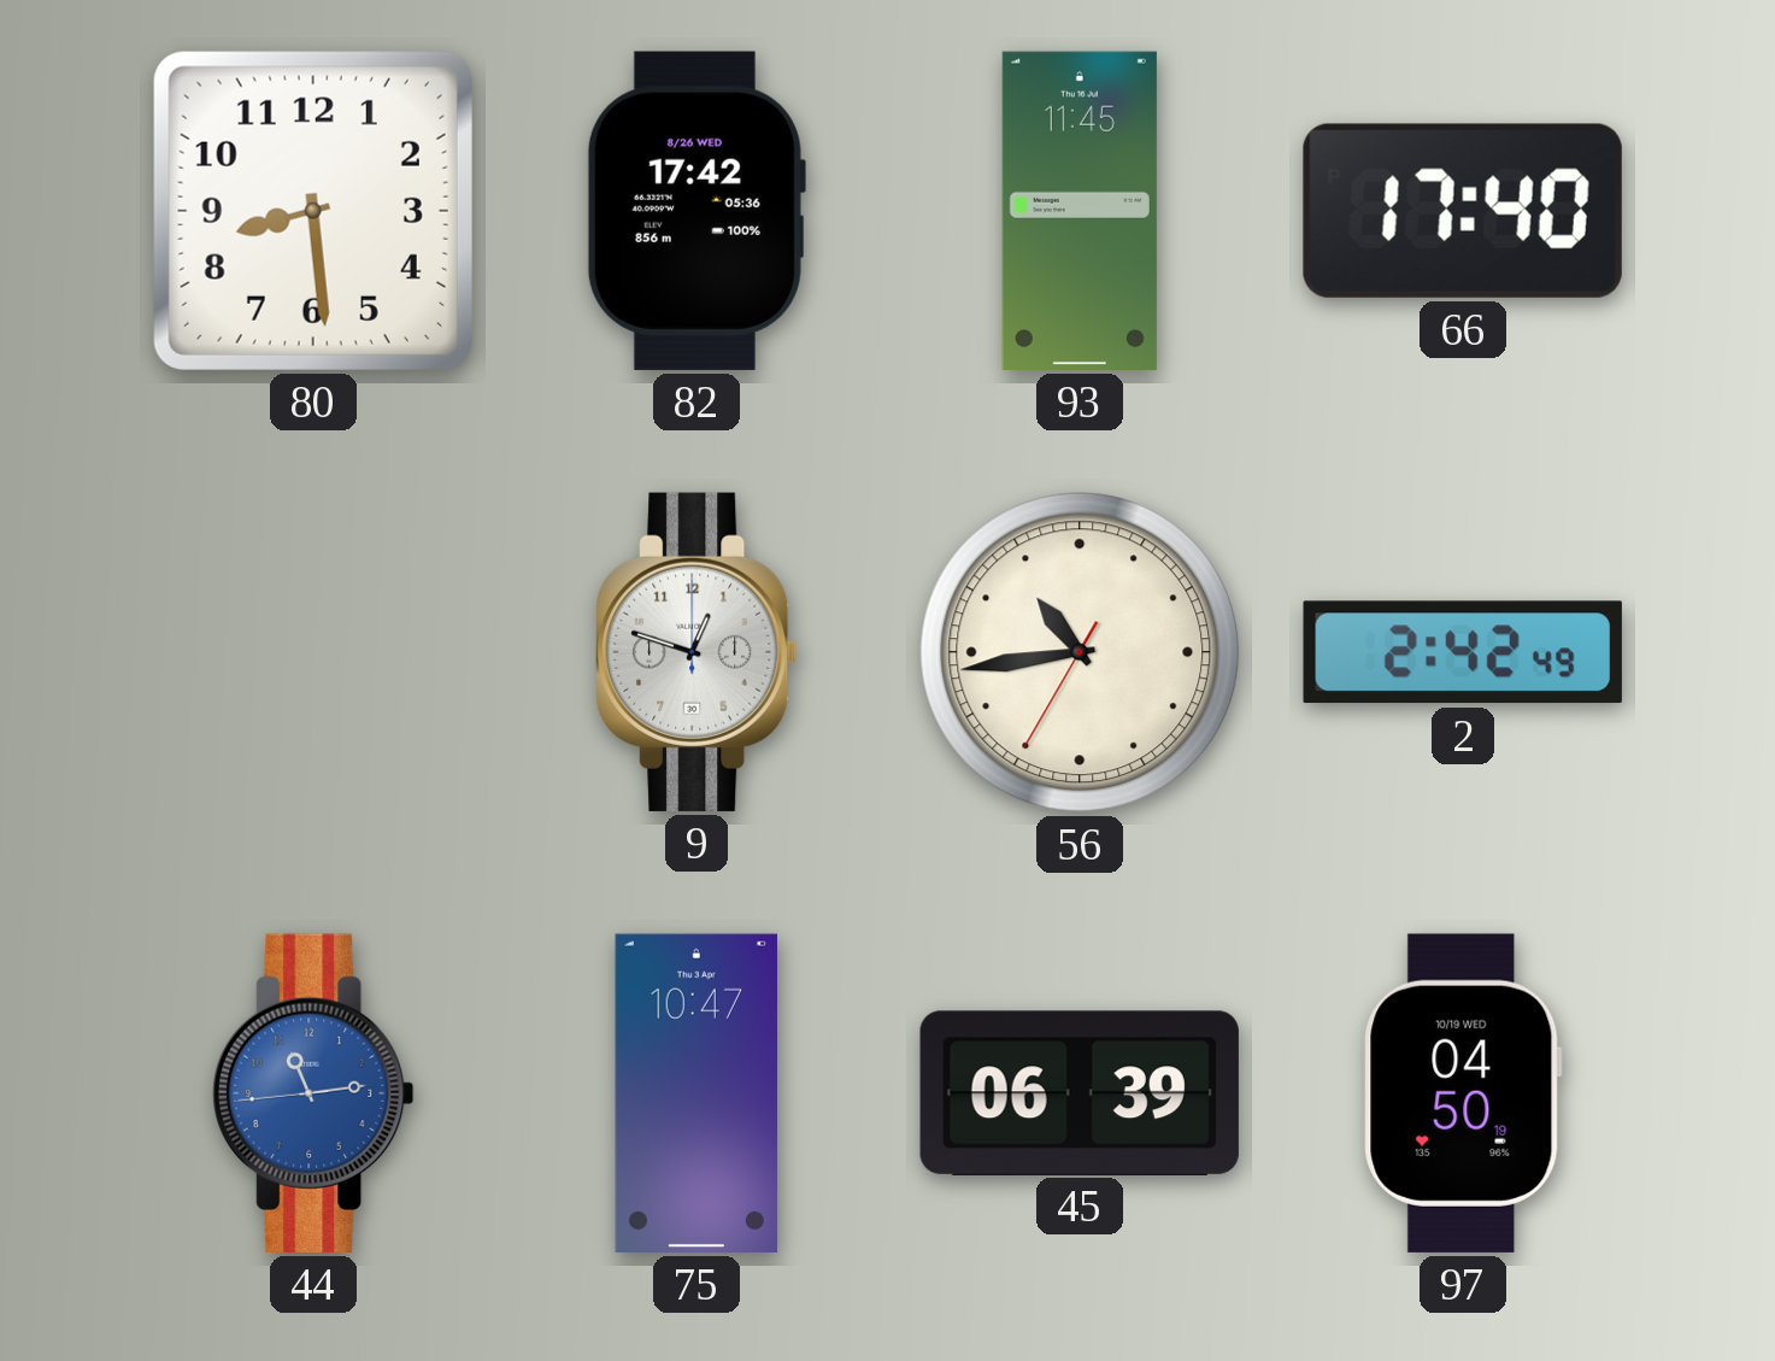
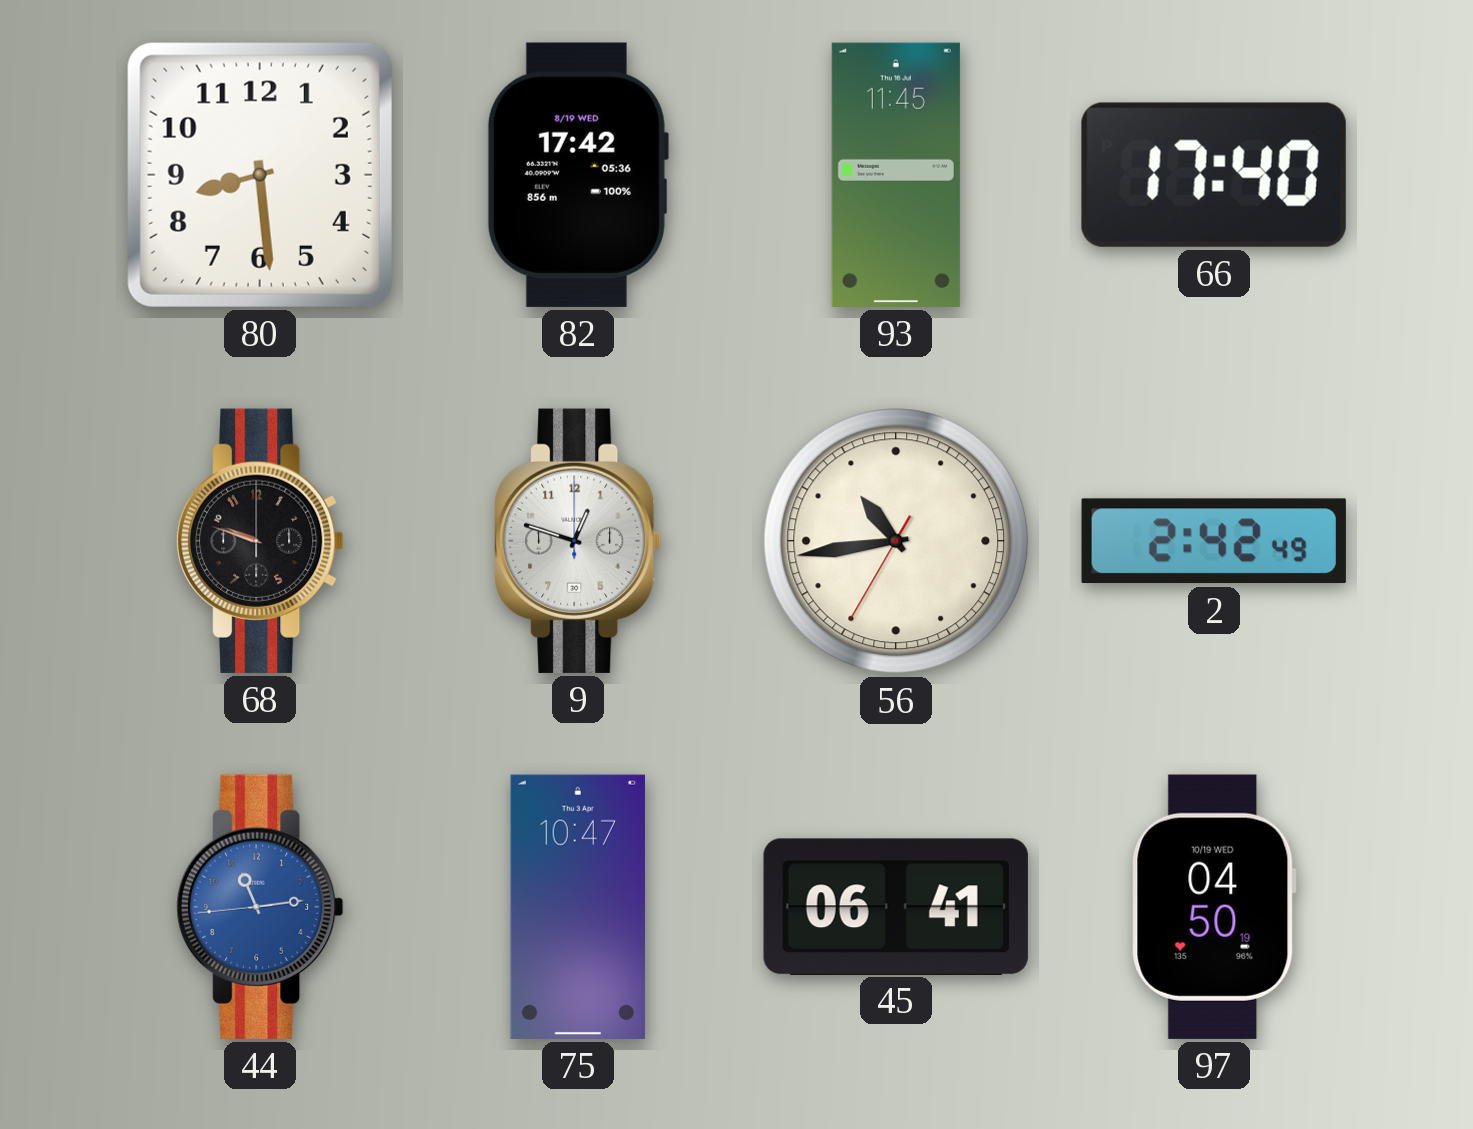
82 date: 8/26 WED -> 8/19 WED (577, 175)
68: none -> 9:48 (260, 541)
45: 06:39 -> 06:41 (896, 906)
